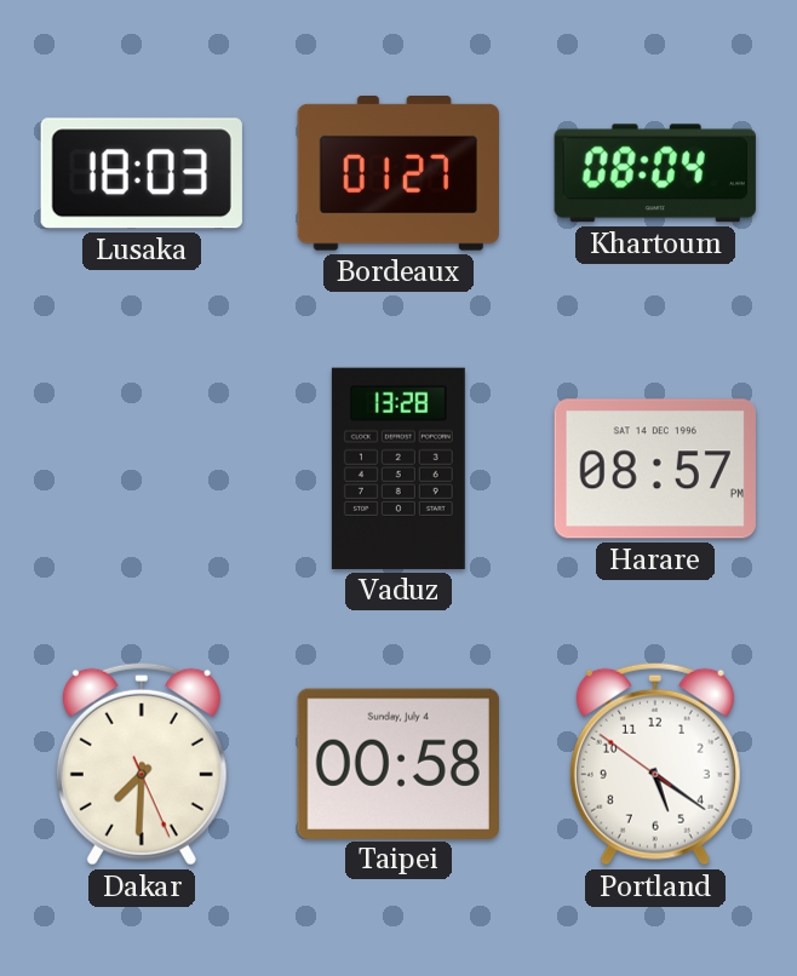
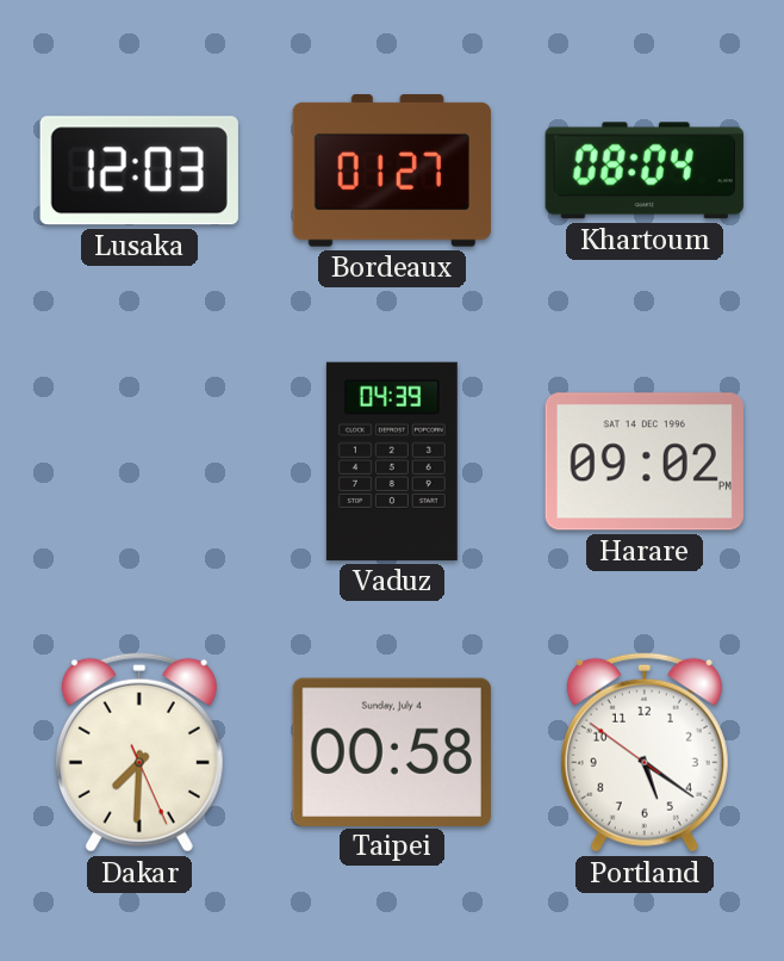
Lusaka: 18:03 -> 12:03 (139, 170)
Vaduz: 13:28 -> 04:39 (392, 461)
Harare: 08:57 -> 09:02 (645, 461)
